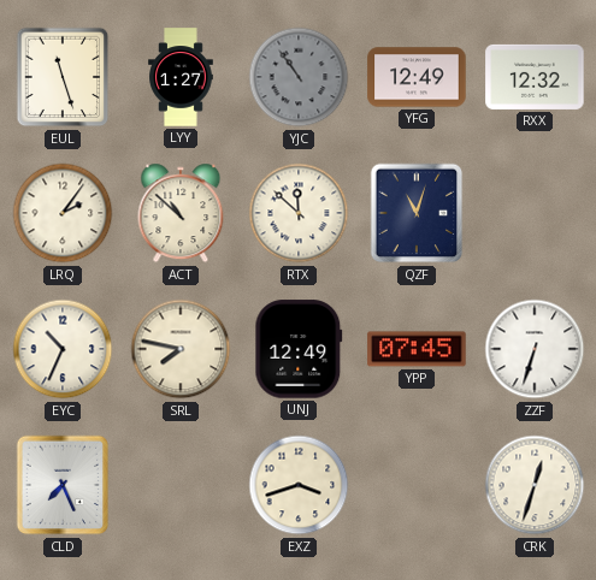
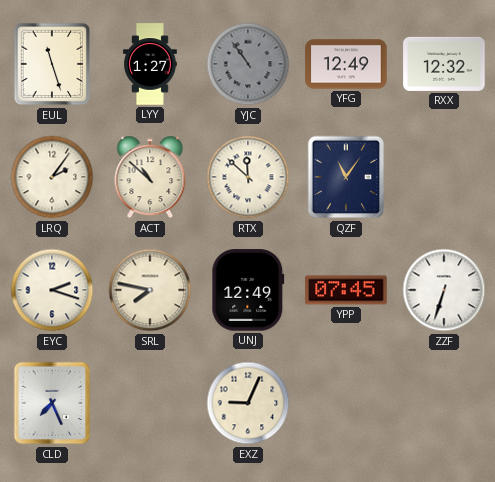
QZF: 11:03 -> 11:06 (346, 177)
EYC: 10:34 -> 2:18 (52, 290)
EXZ: 3:42 -> 9:04 (248, 403)
CRK: 12:33 -> none (535, 485)
